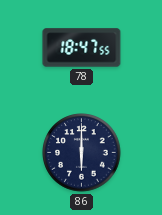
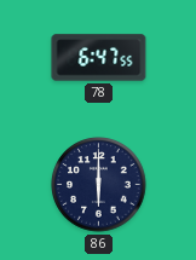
78: 18:47 -> 6:47 (99, 58)
